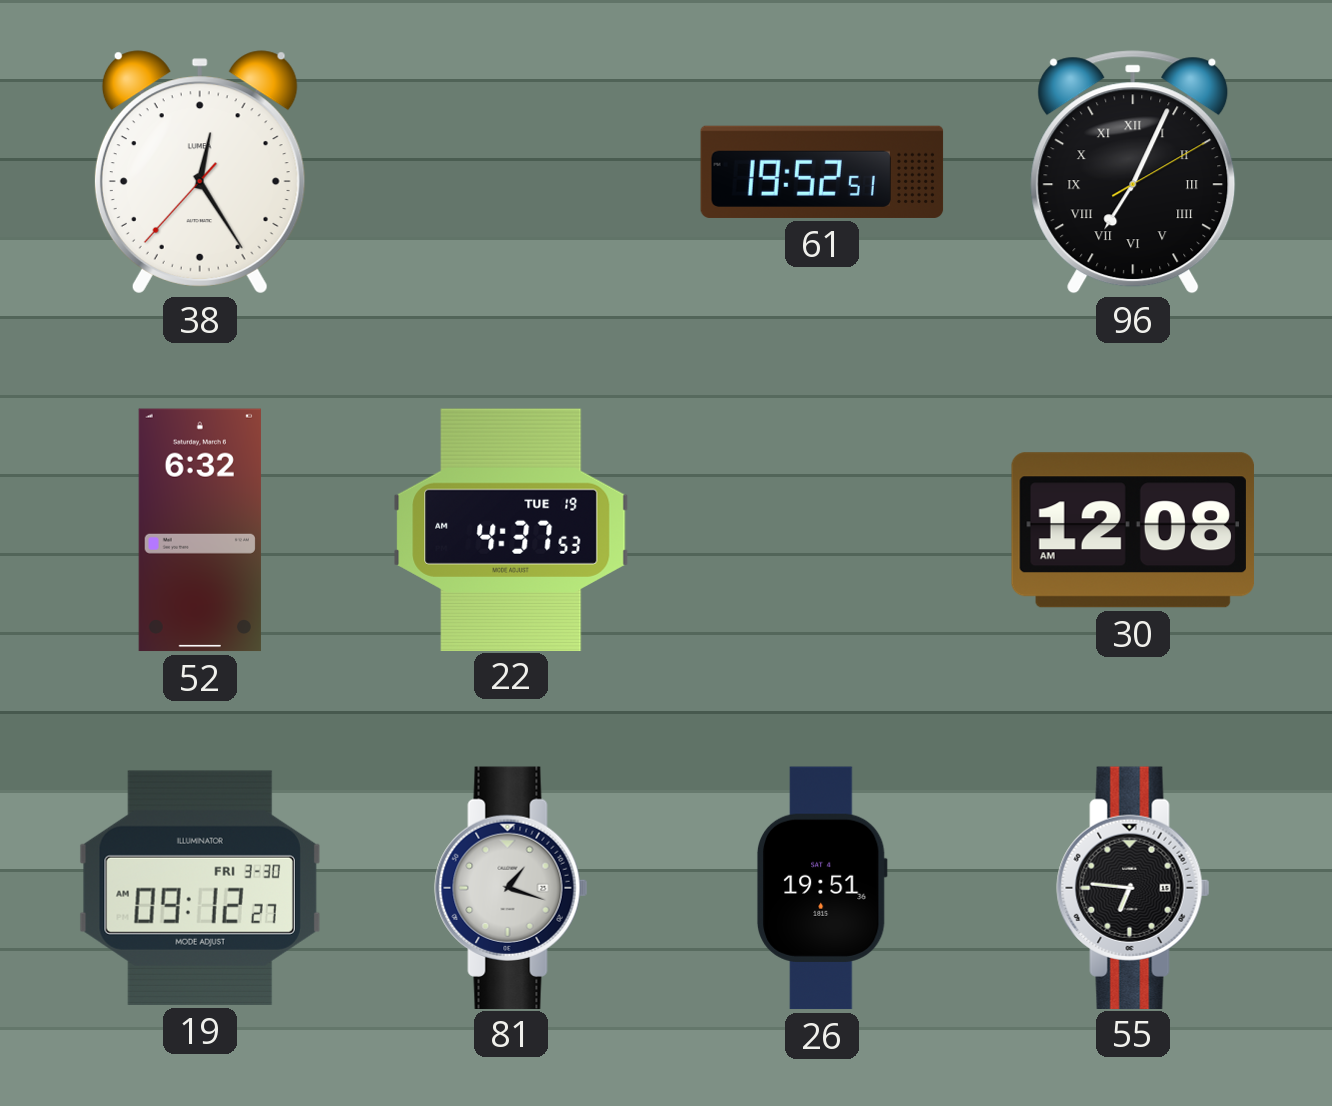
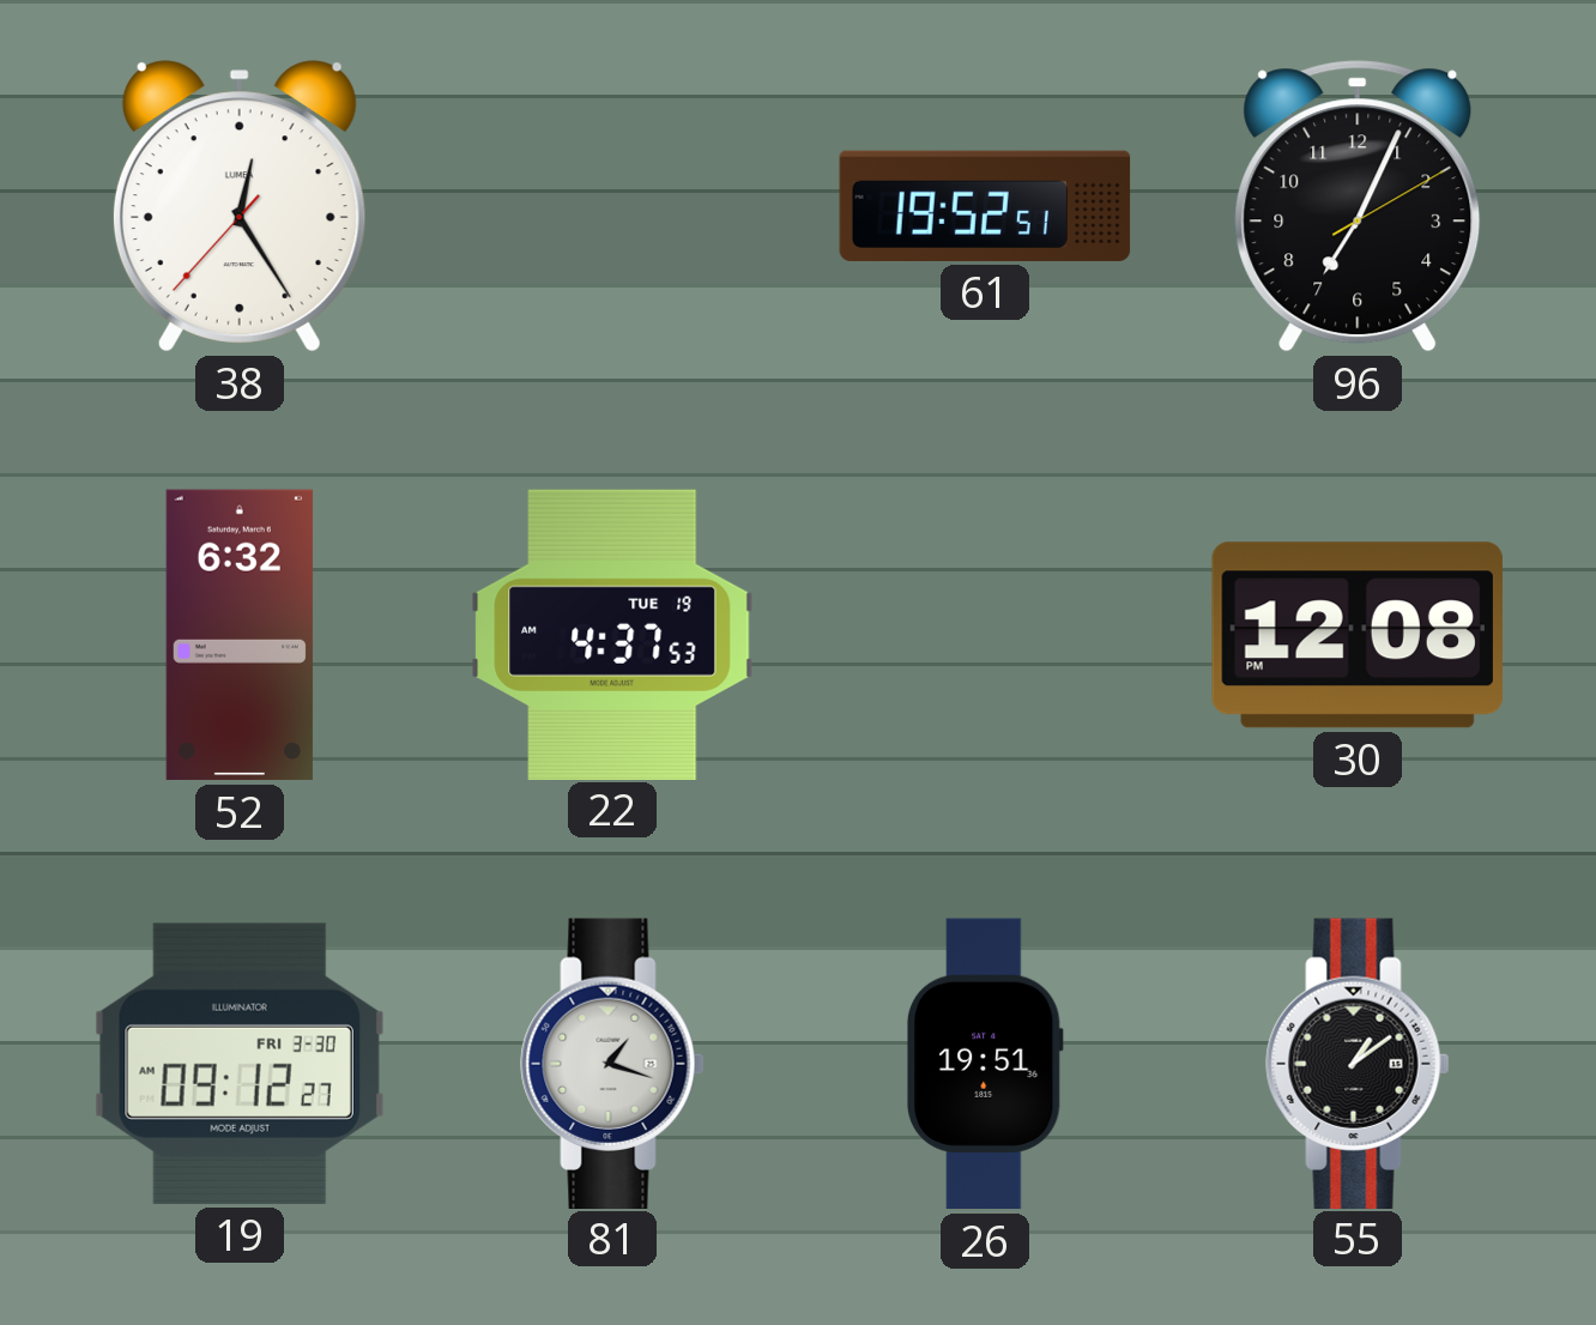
96 numerals: Roman -> Arabic (1358, 206)
30: 12:08 AM -> 12:08 PM (1358, 635)
55: 6:46 -> 1:09 (1358, 1063)
